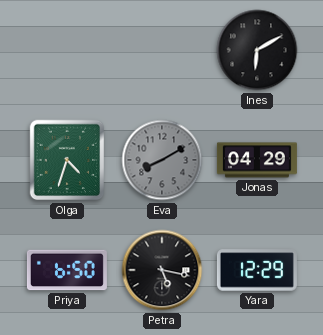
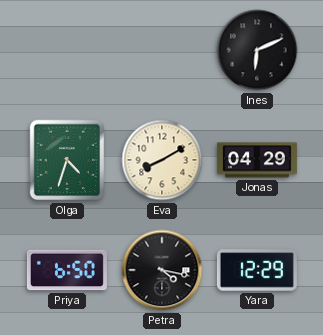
Ines: 6:10 -> 6:11 (257, 50)
Eva dial: grey -> cream (162, 160)
Petra: 5:17 -> 4:17 (162, 270)
